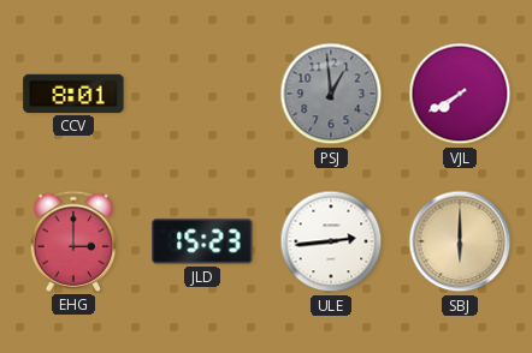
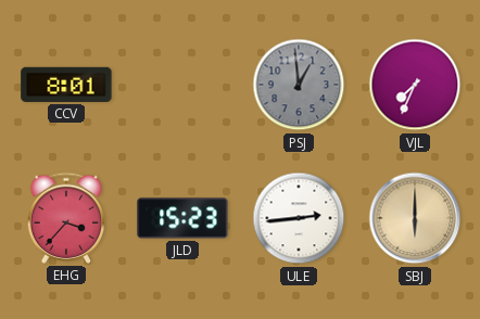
VJL: 7:40 -> 7:34 (415, 85)
EHG: 3:00 -> 3:37 (65, 218)
